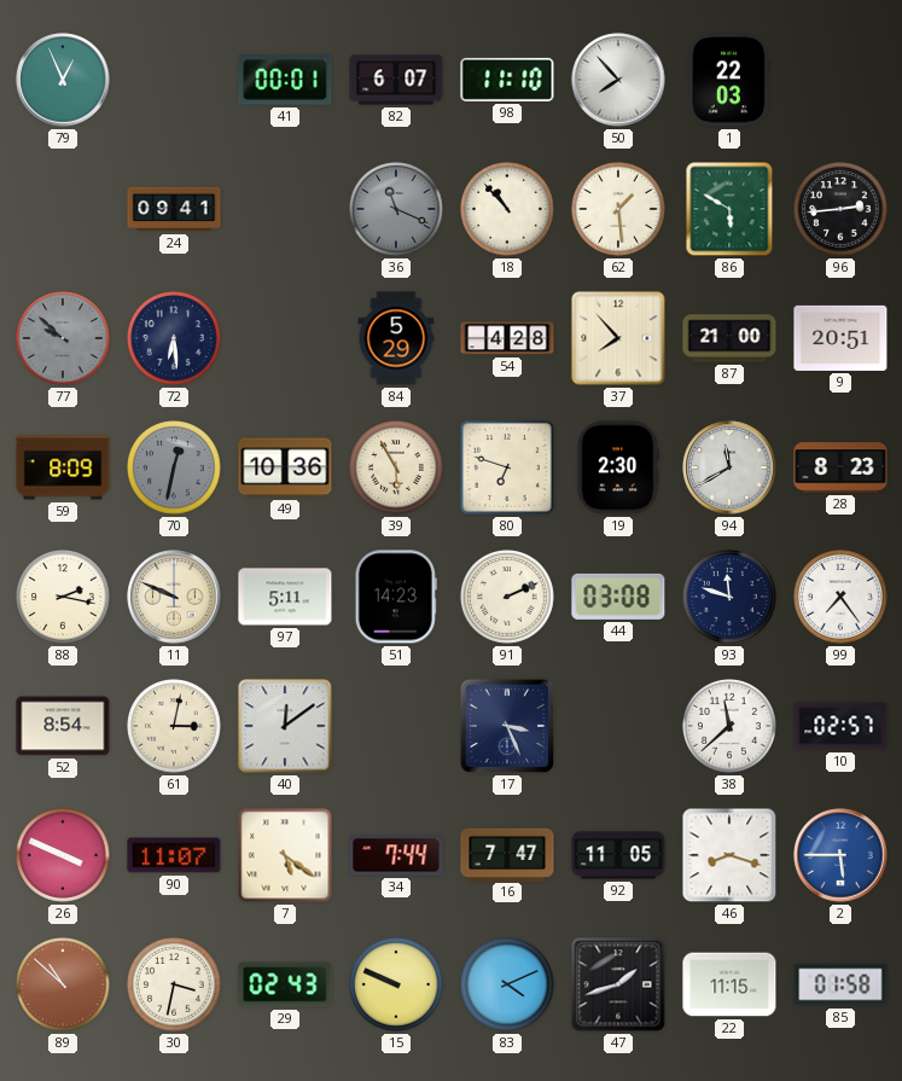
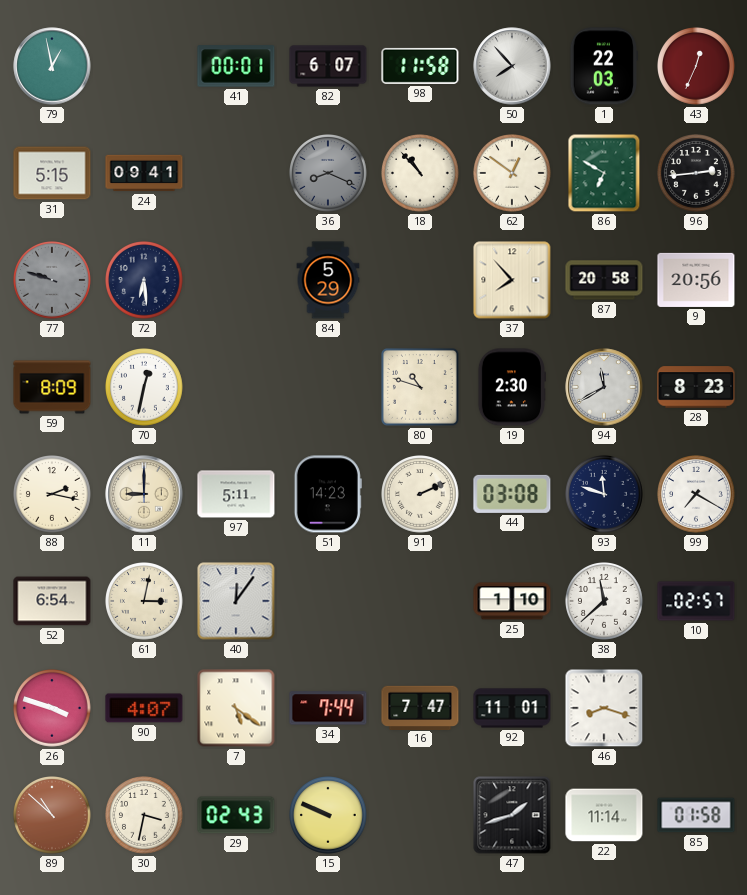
79: 12:56 -> 12:58 (52, 66)
98: 11:10 -> 11:58 (420, 66)
43: none -> 12:34 (697, 67)
31: none -> 5:15 (52, 173)
36: 11:19 -> 8:19 (329, 174)
62: 1:29 -> 12:51 (513, 174)
86: 5:50 -> 6:50 (604, 173)
77: 9:52 -> 9:48 (53, 281)
54: 4:28 -> none (507, 338)
87: 21:00 -> 20:58 (604, 280)
9: 20:51 -> 20:56 (696, 280)
70 dial: grey -> white (145, 388)
49: 10:36 -> none (285, 467)
39: 5:55 -> none (397, 469)
80: 6:48 -> 10:48 (420, 387)
11: 9:49 -> 9:00 (144, 494)
99: 7:24 -> 7:20 (697, 495)
52: 8:54 -> 6:54 (52, 601)
40: 12:09 -> 12:06 (236, 601)
17: 3:26 -> none (507, 726)
25: none -> 1:10 (512, 601)
26: 3:49 -> 3:48 (53, 709)
90: 11:07 -> 4:07 (144, 708)
92: 11:05 -> 11:01 (512, 708)
2: 5:45 -> none (840, 855)
83: 4:11 -> none (508, 986)
22: 11:15 -> 11:14 (604, 815)
